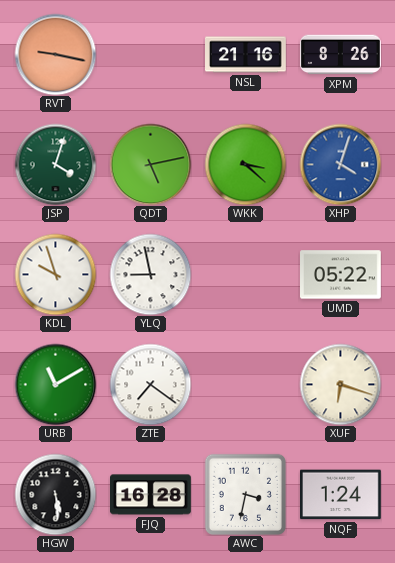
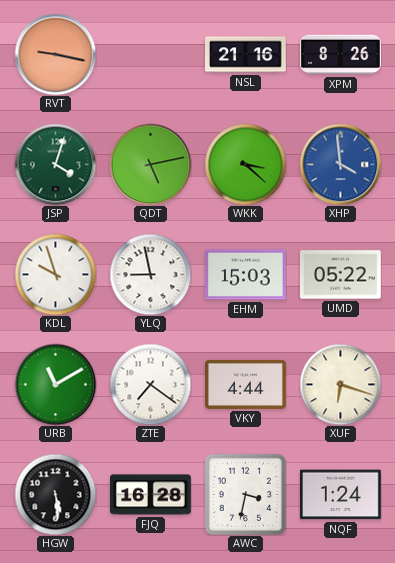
XHP: 4:03 -> 3:59 (340, 164)
EHM: none -> 15:03 (246, 275)
VKY: none -> 4:44 (246, 384)
